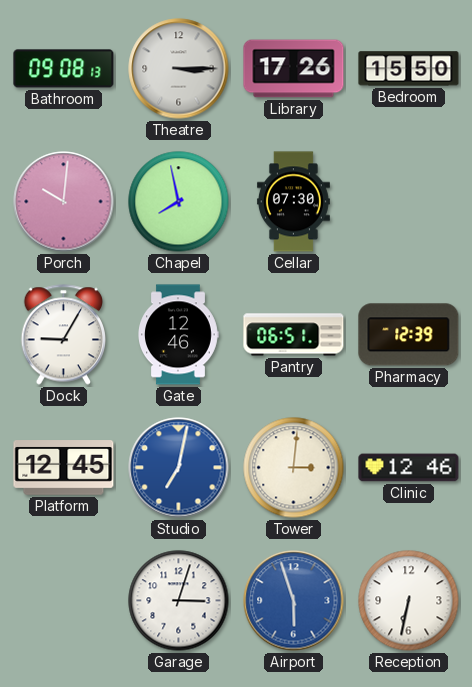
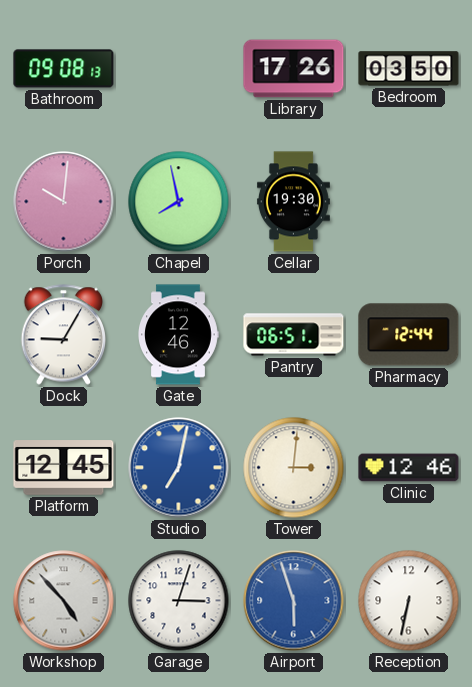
Theatre: 3:15 -> none (179, 69)
Bedroom: 15:50 -> 03:50 (409, 69)
Cellar: 07:30 -> 19:30 (293, 202)
Pharmacy: 12:39 -> 12:44 (409, 335)
Workshop: none -> 4:53 (64, 601)
